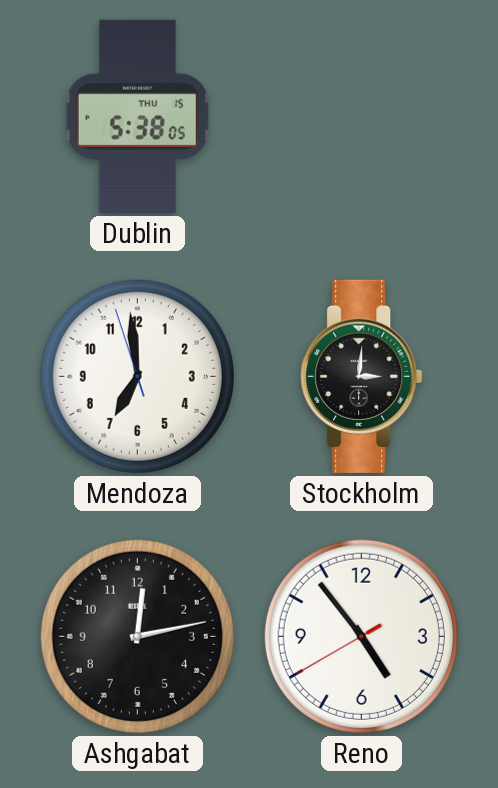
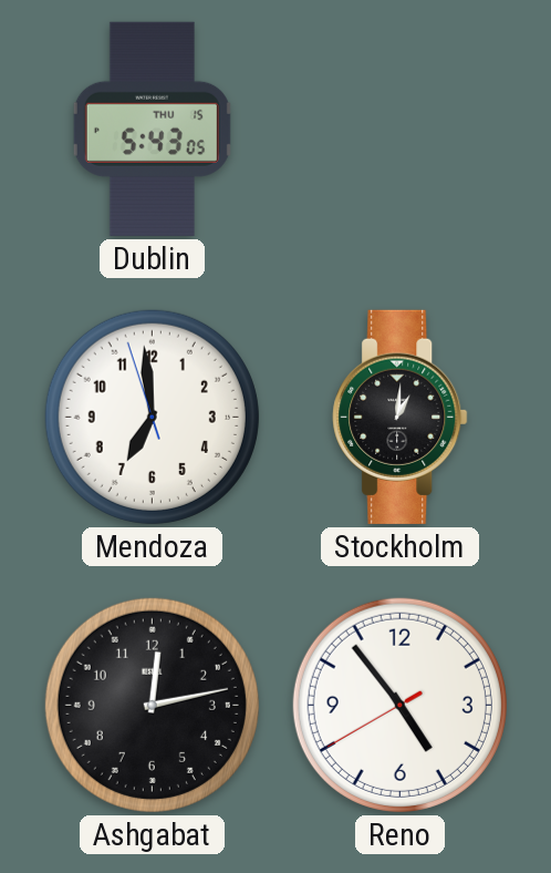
Dublin: 5:38 -> 5:43 (152, 129)
Stockholm: 3:01 -> 1:01 (401, 417)
